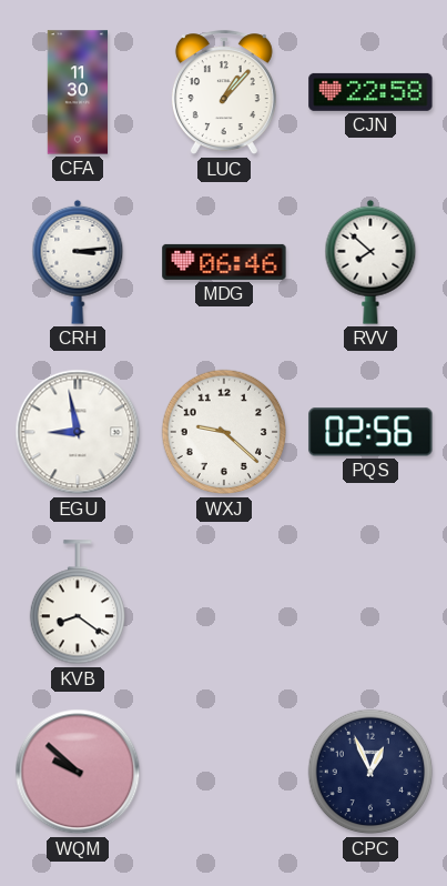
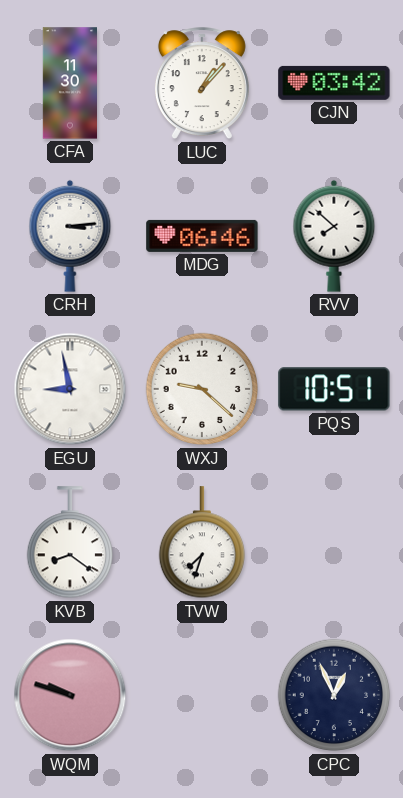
CJN: 22:58 -> 03:42 (334, 83)
PQS: 02:56 -> 10:51 (334, 389)
TVW: none -> 7:33 (201, 543)
WQM: 9:52 -> 9:48 (70, 695)
